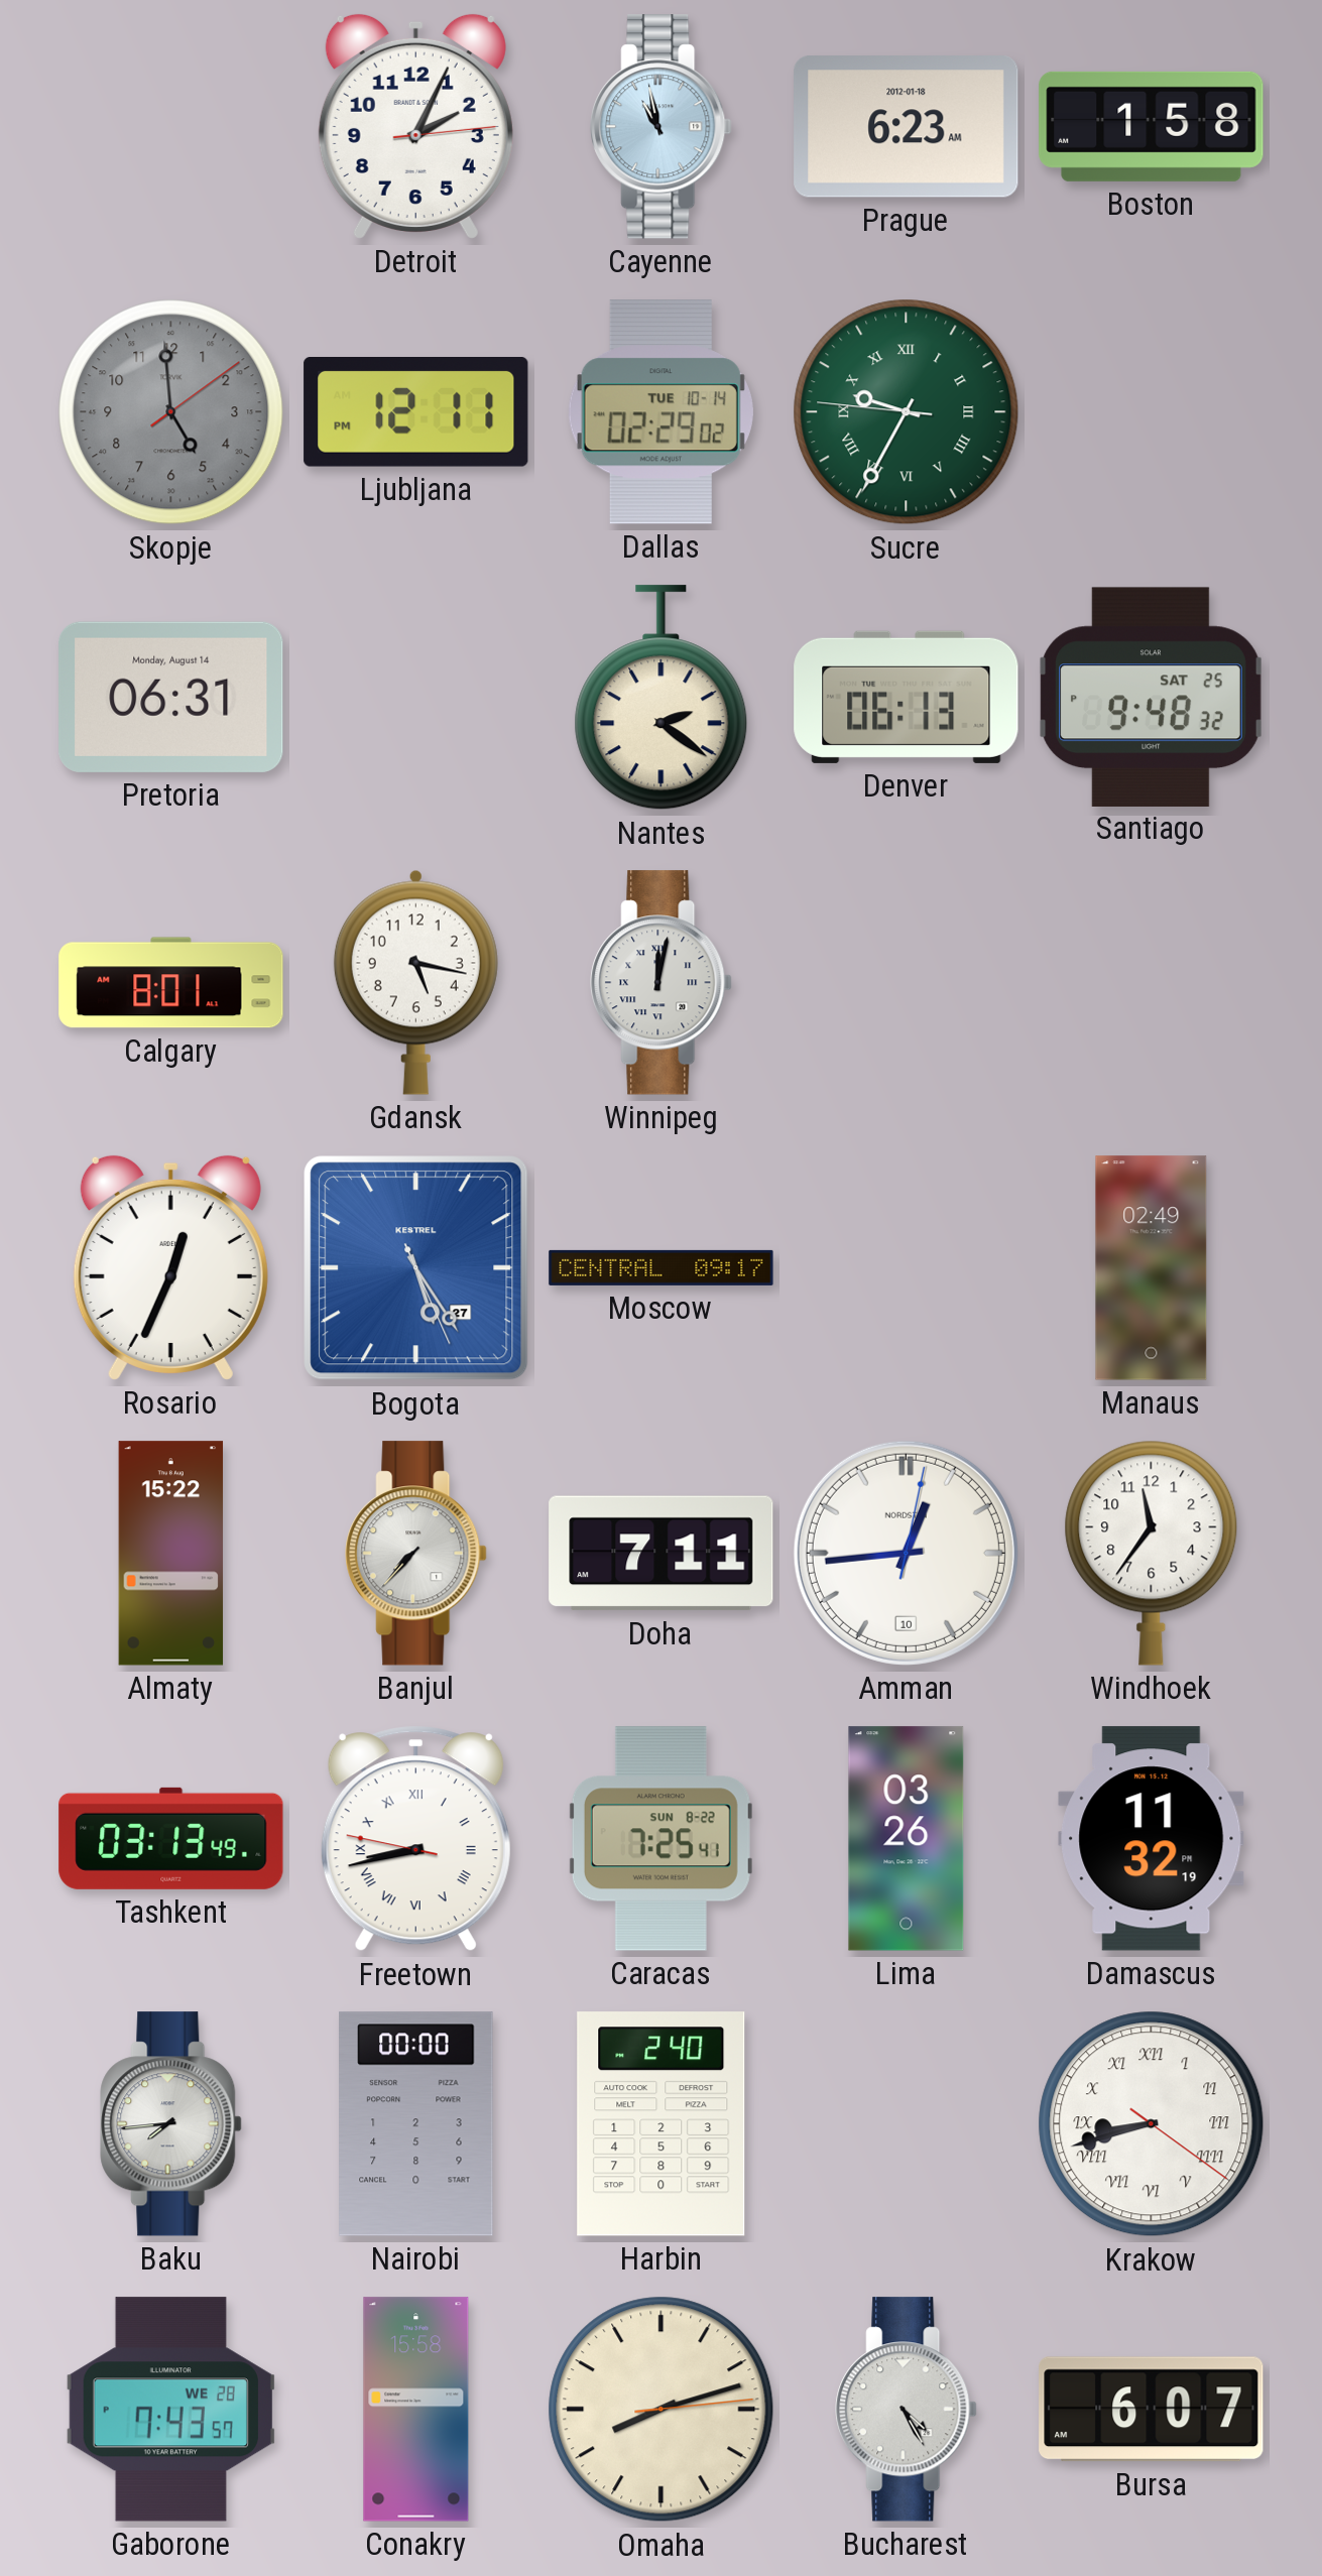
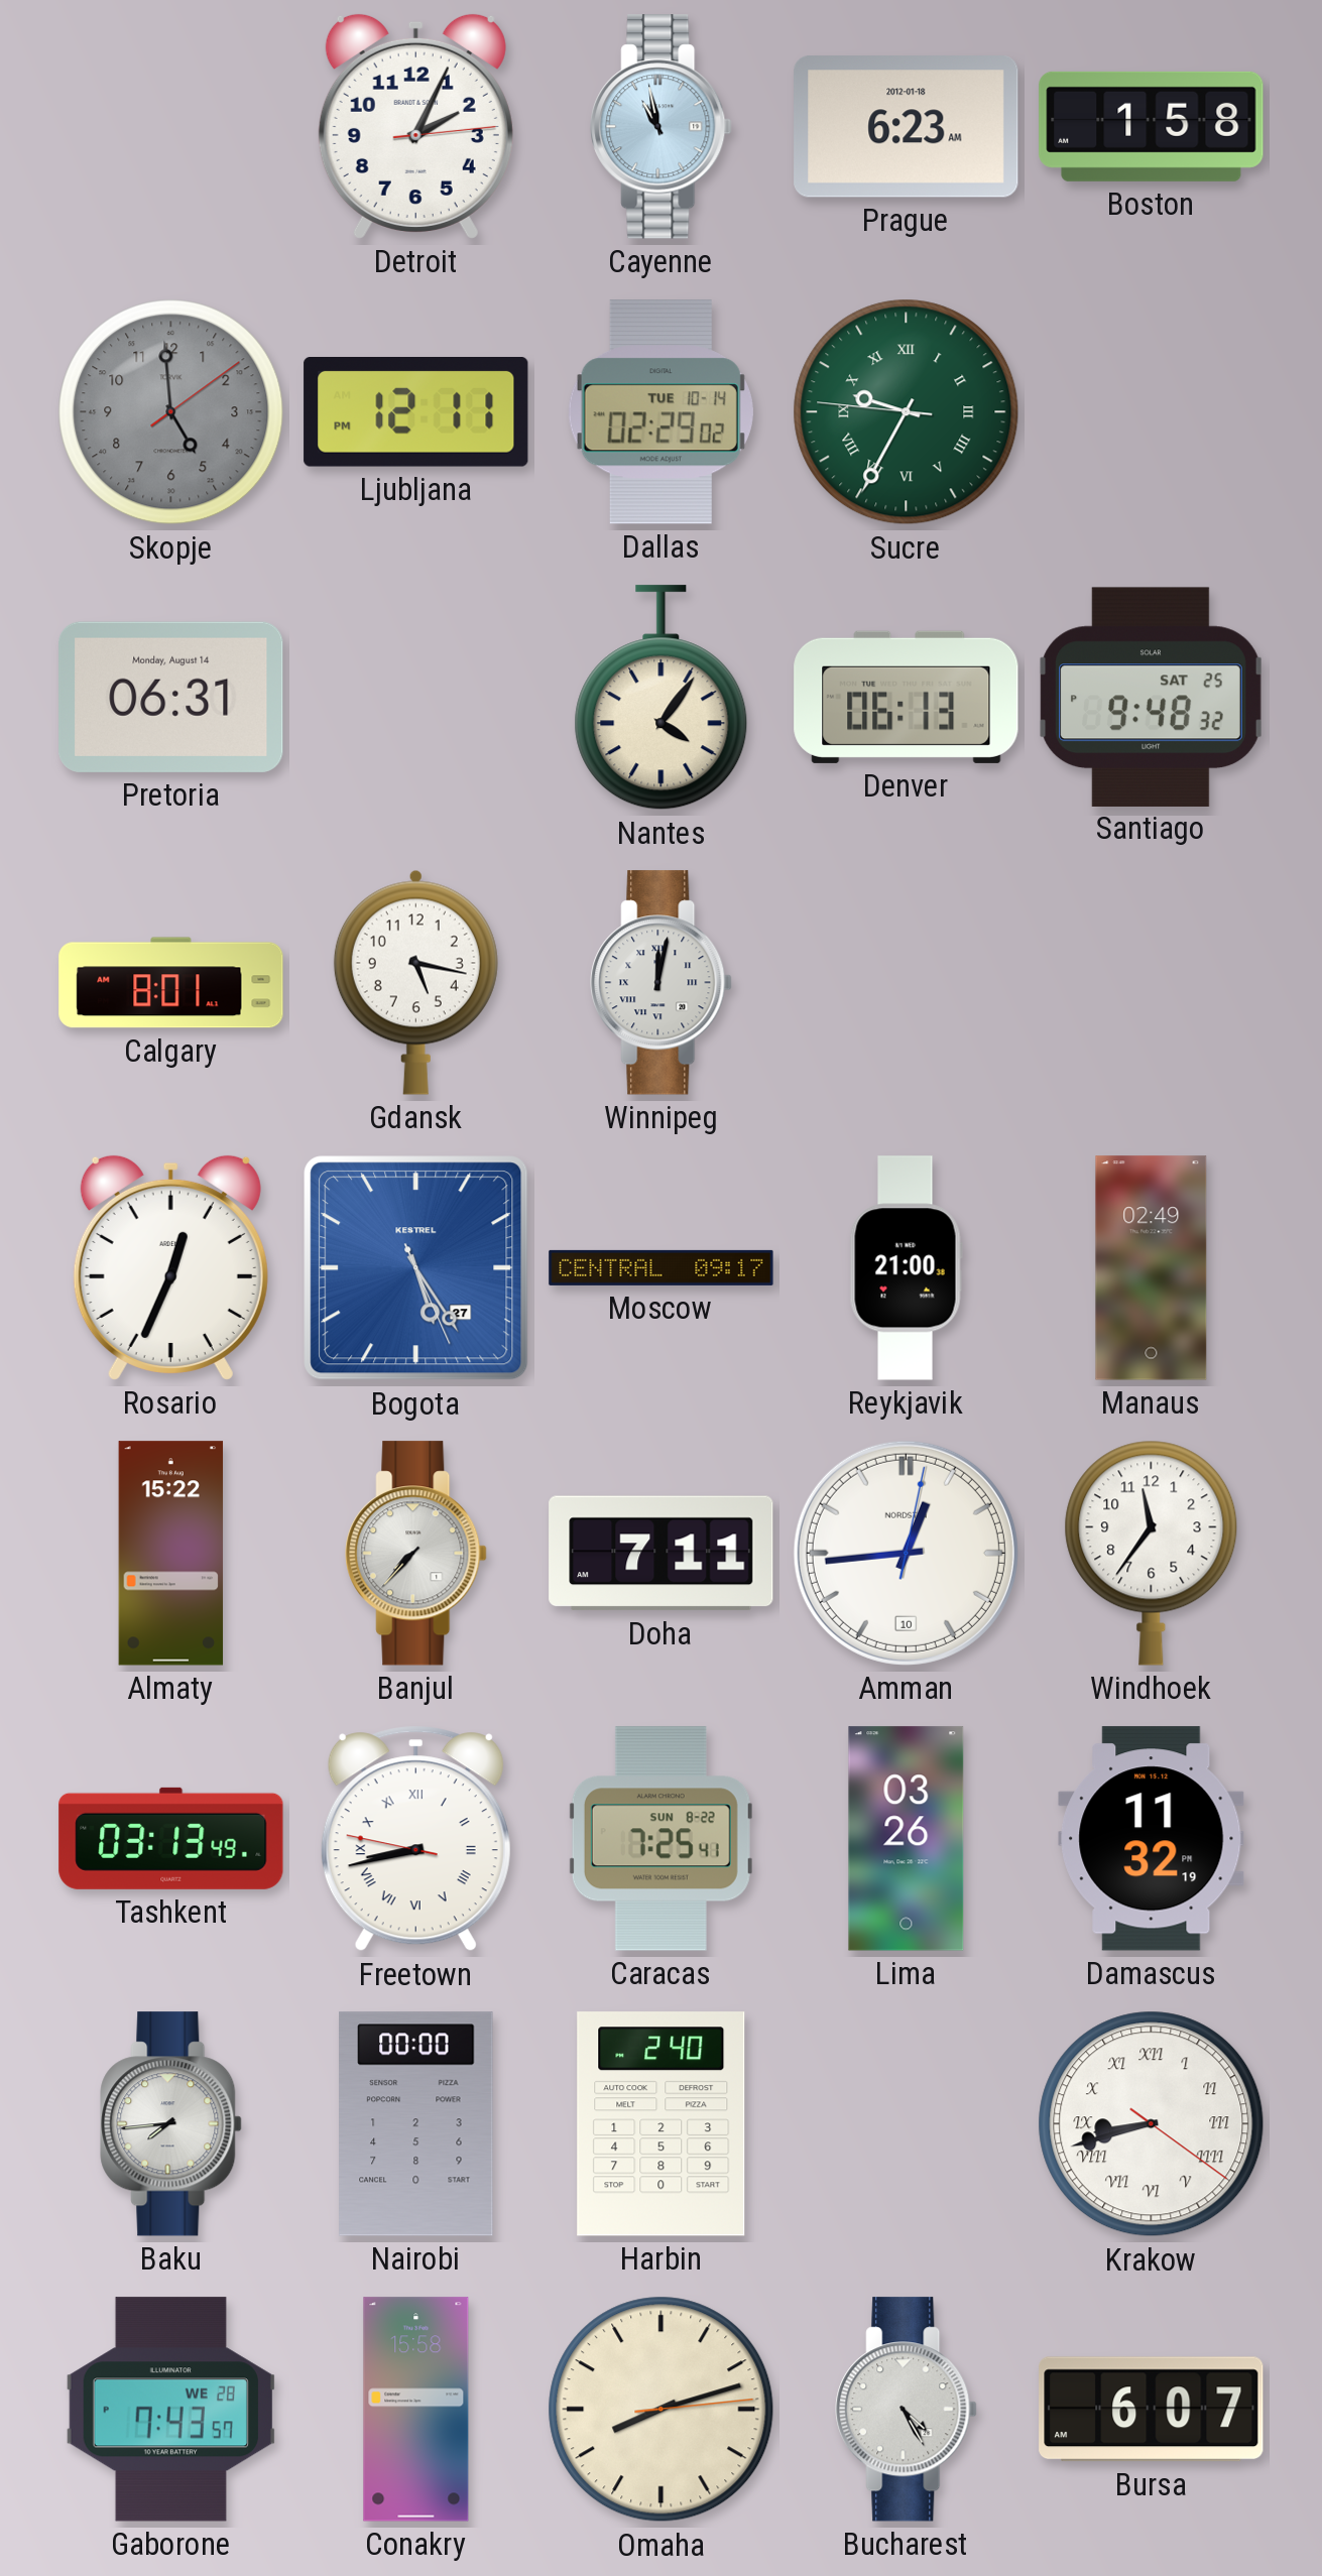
Nantes: 2:21 -> 4:06 (662, 698)
Reykjavik: none -> 21:00 (906, 1268)
